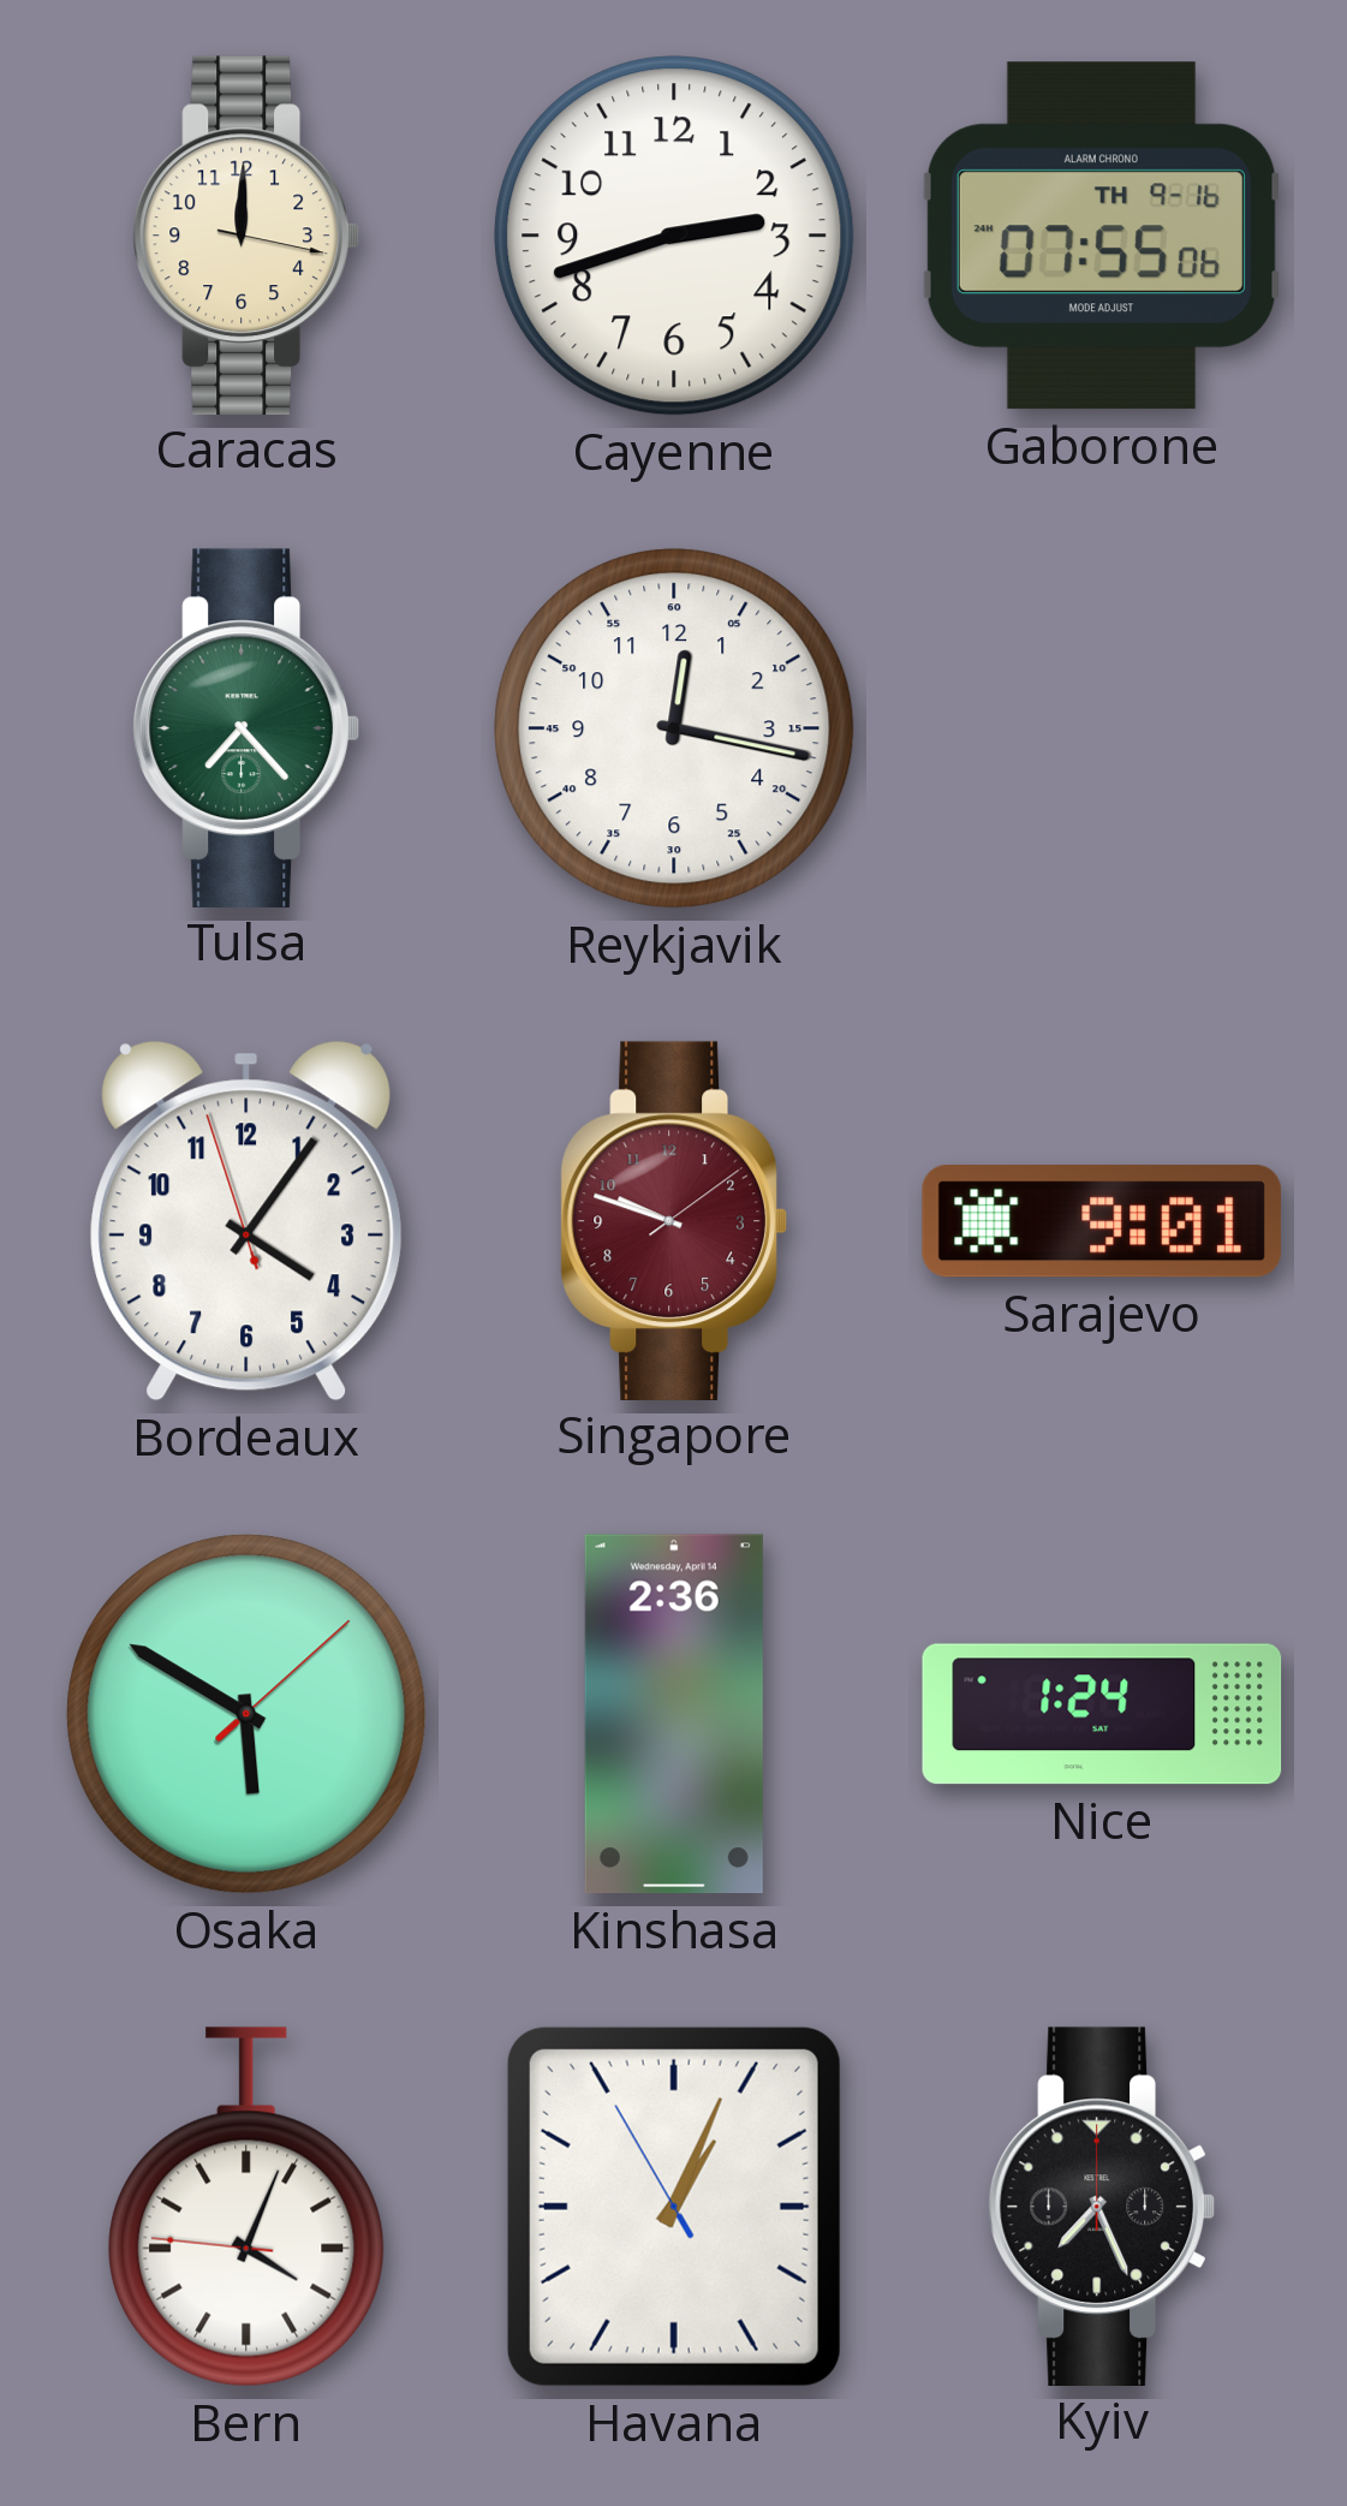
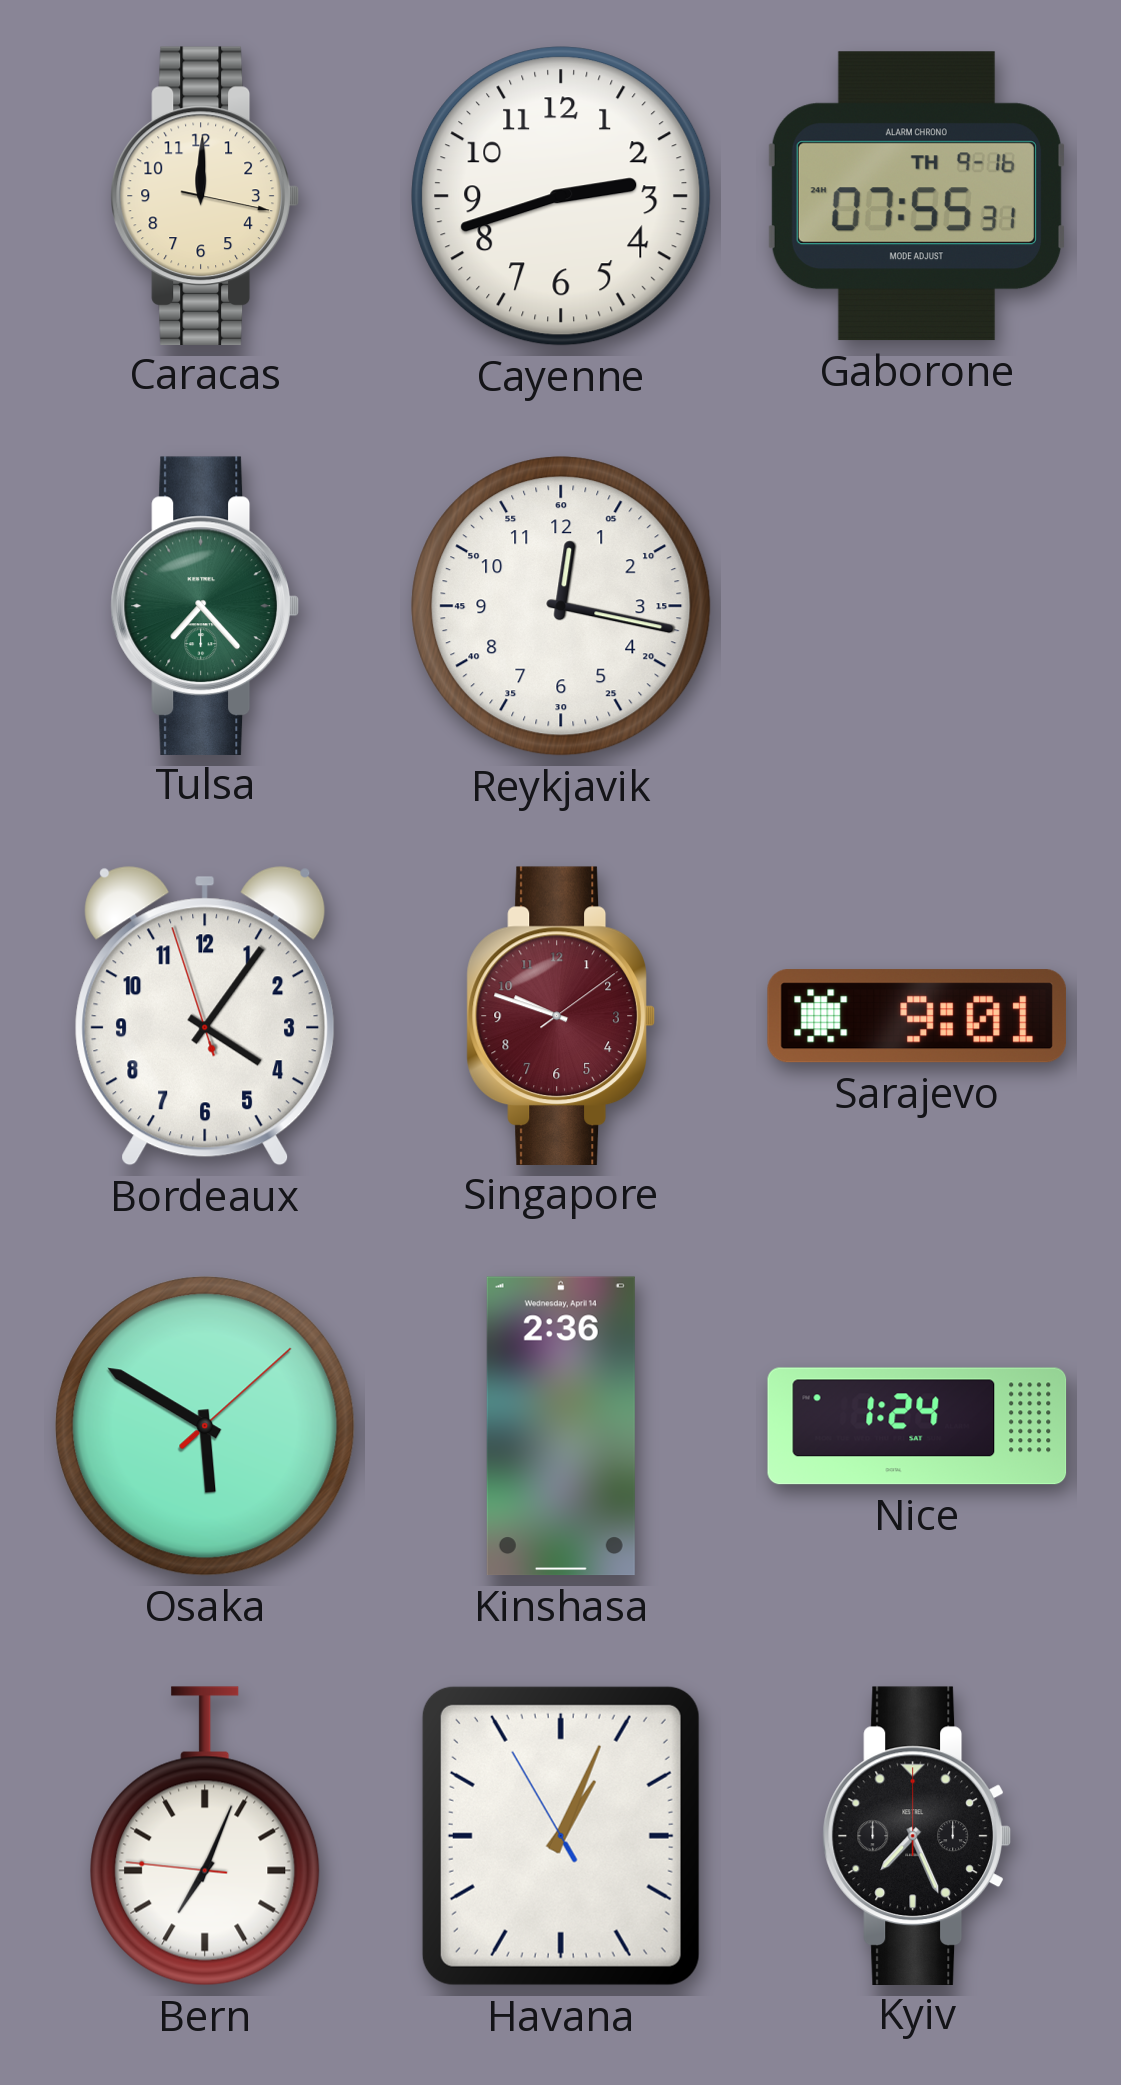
Gaborone: 07:55:06 -> 07:55:31 (916, 196)
Bern: 4:03 -> 7:03 (205, 1836)
